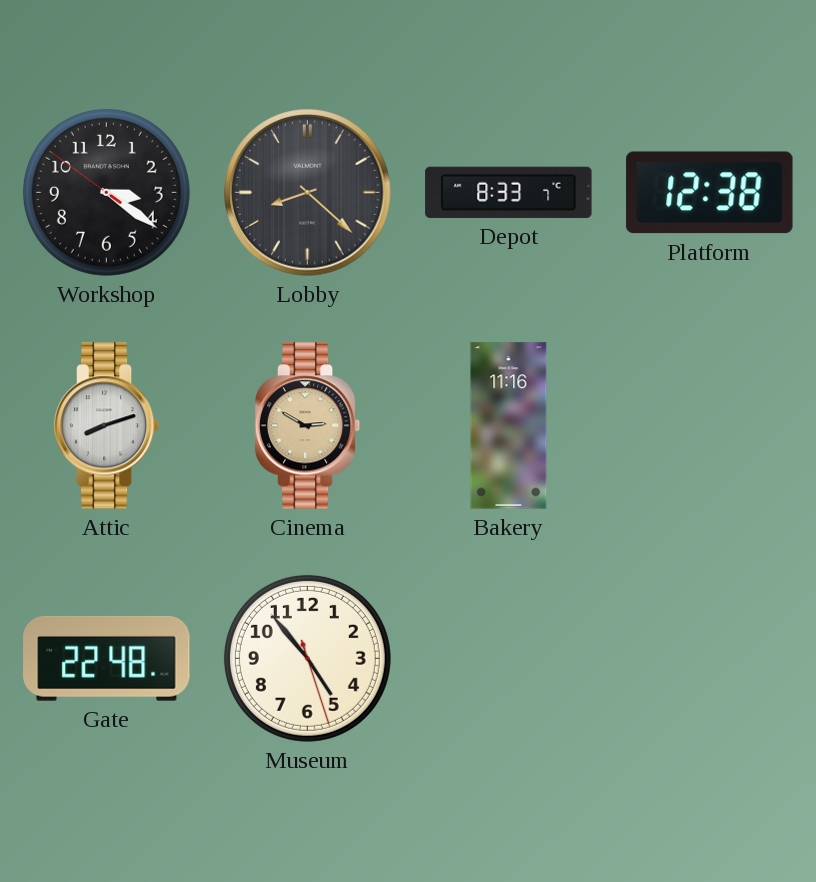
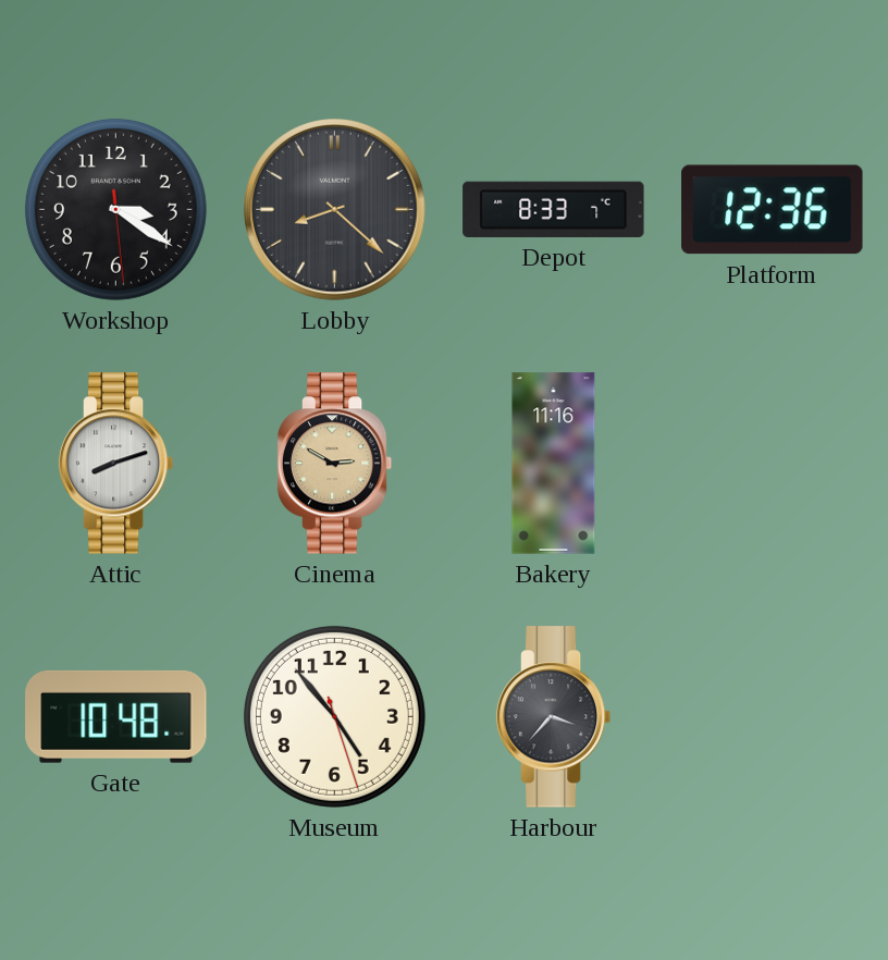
Workshop: 3:20:51 -> 3:20:29 (115, 209)
Platform: 12:38 -> 12:36 (773, 210)
Gate: 22:48 -> 10:48 (116, 716)
Harbour: none -> 3:37 (554, 717)
